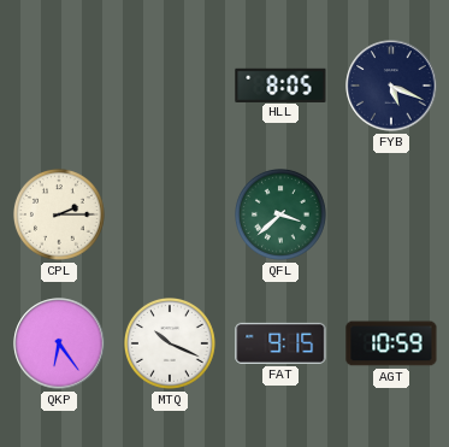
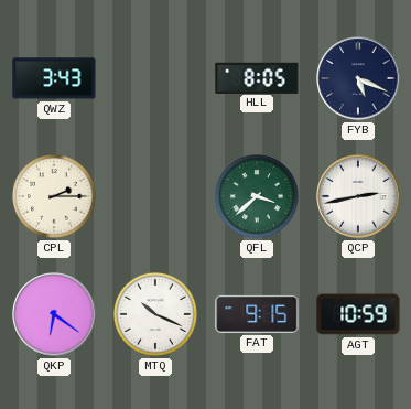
QWZ: none -> 3:43 (54, 78)
QCP: none -> 2:43 (358, 196)
QKP: 6:24 -> 6:21 (54, 314)
